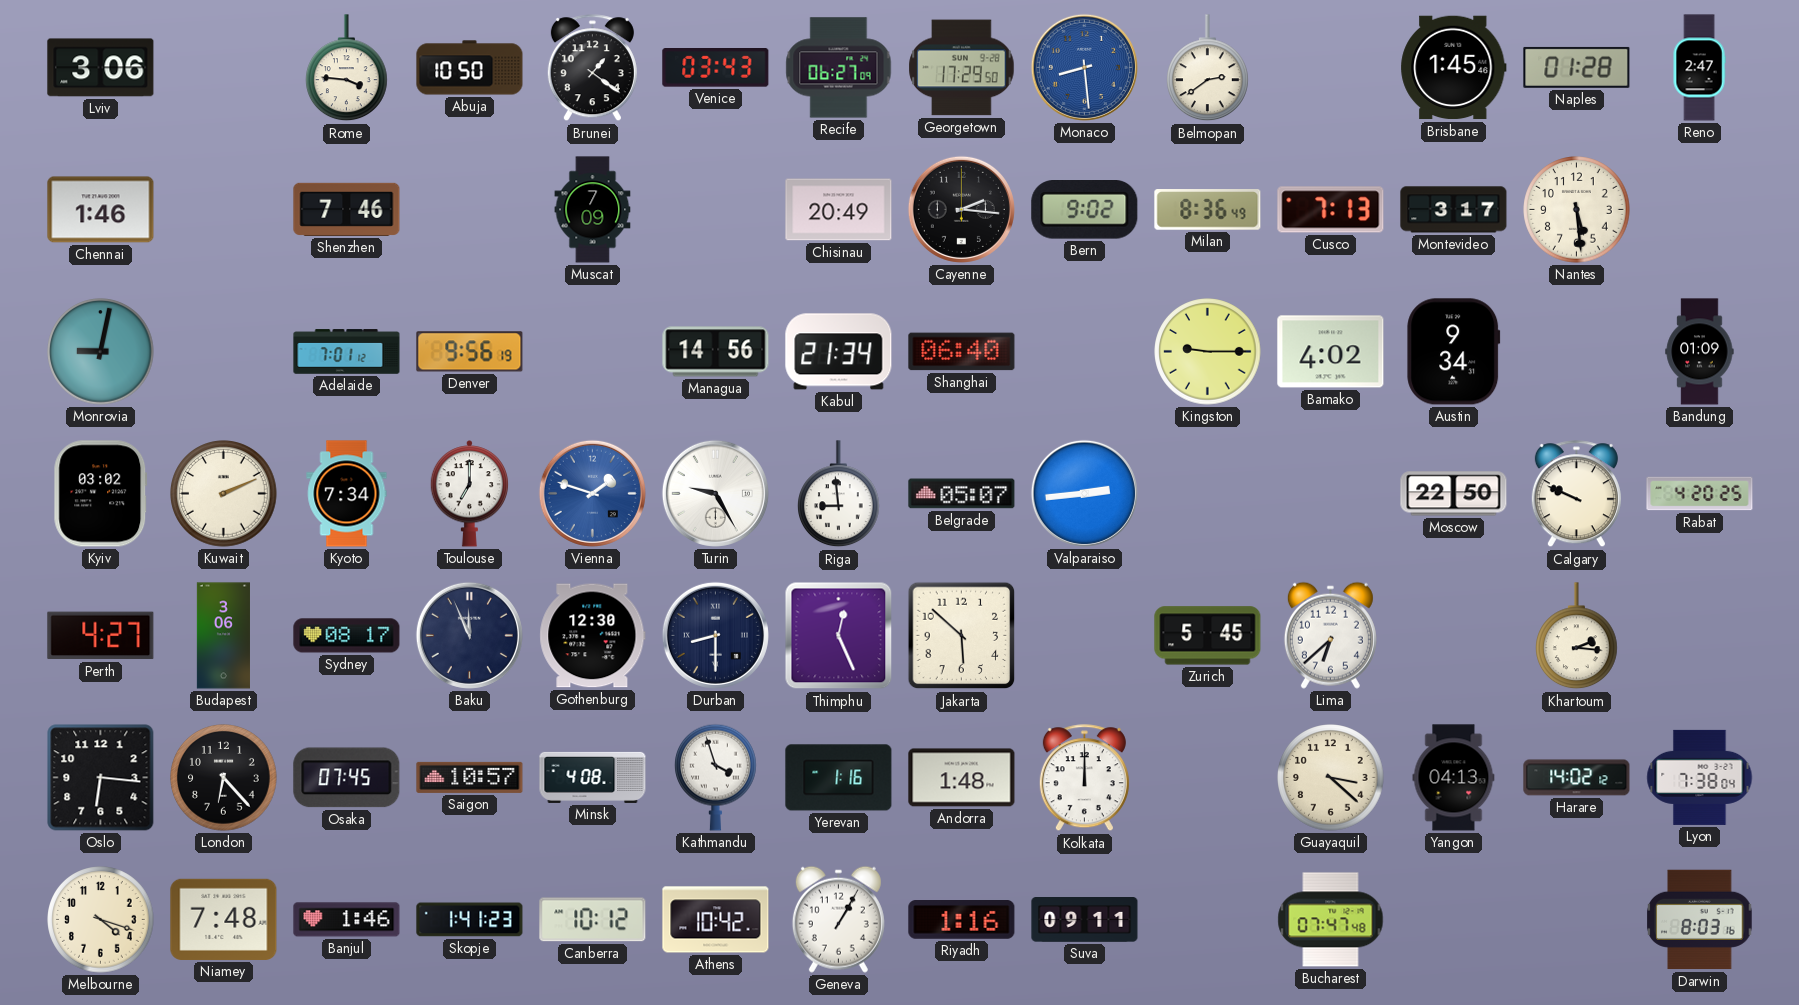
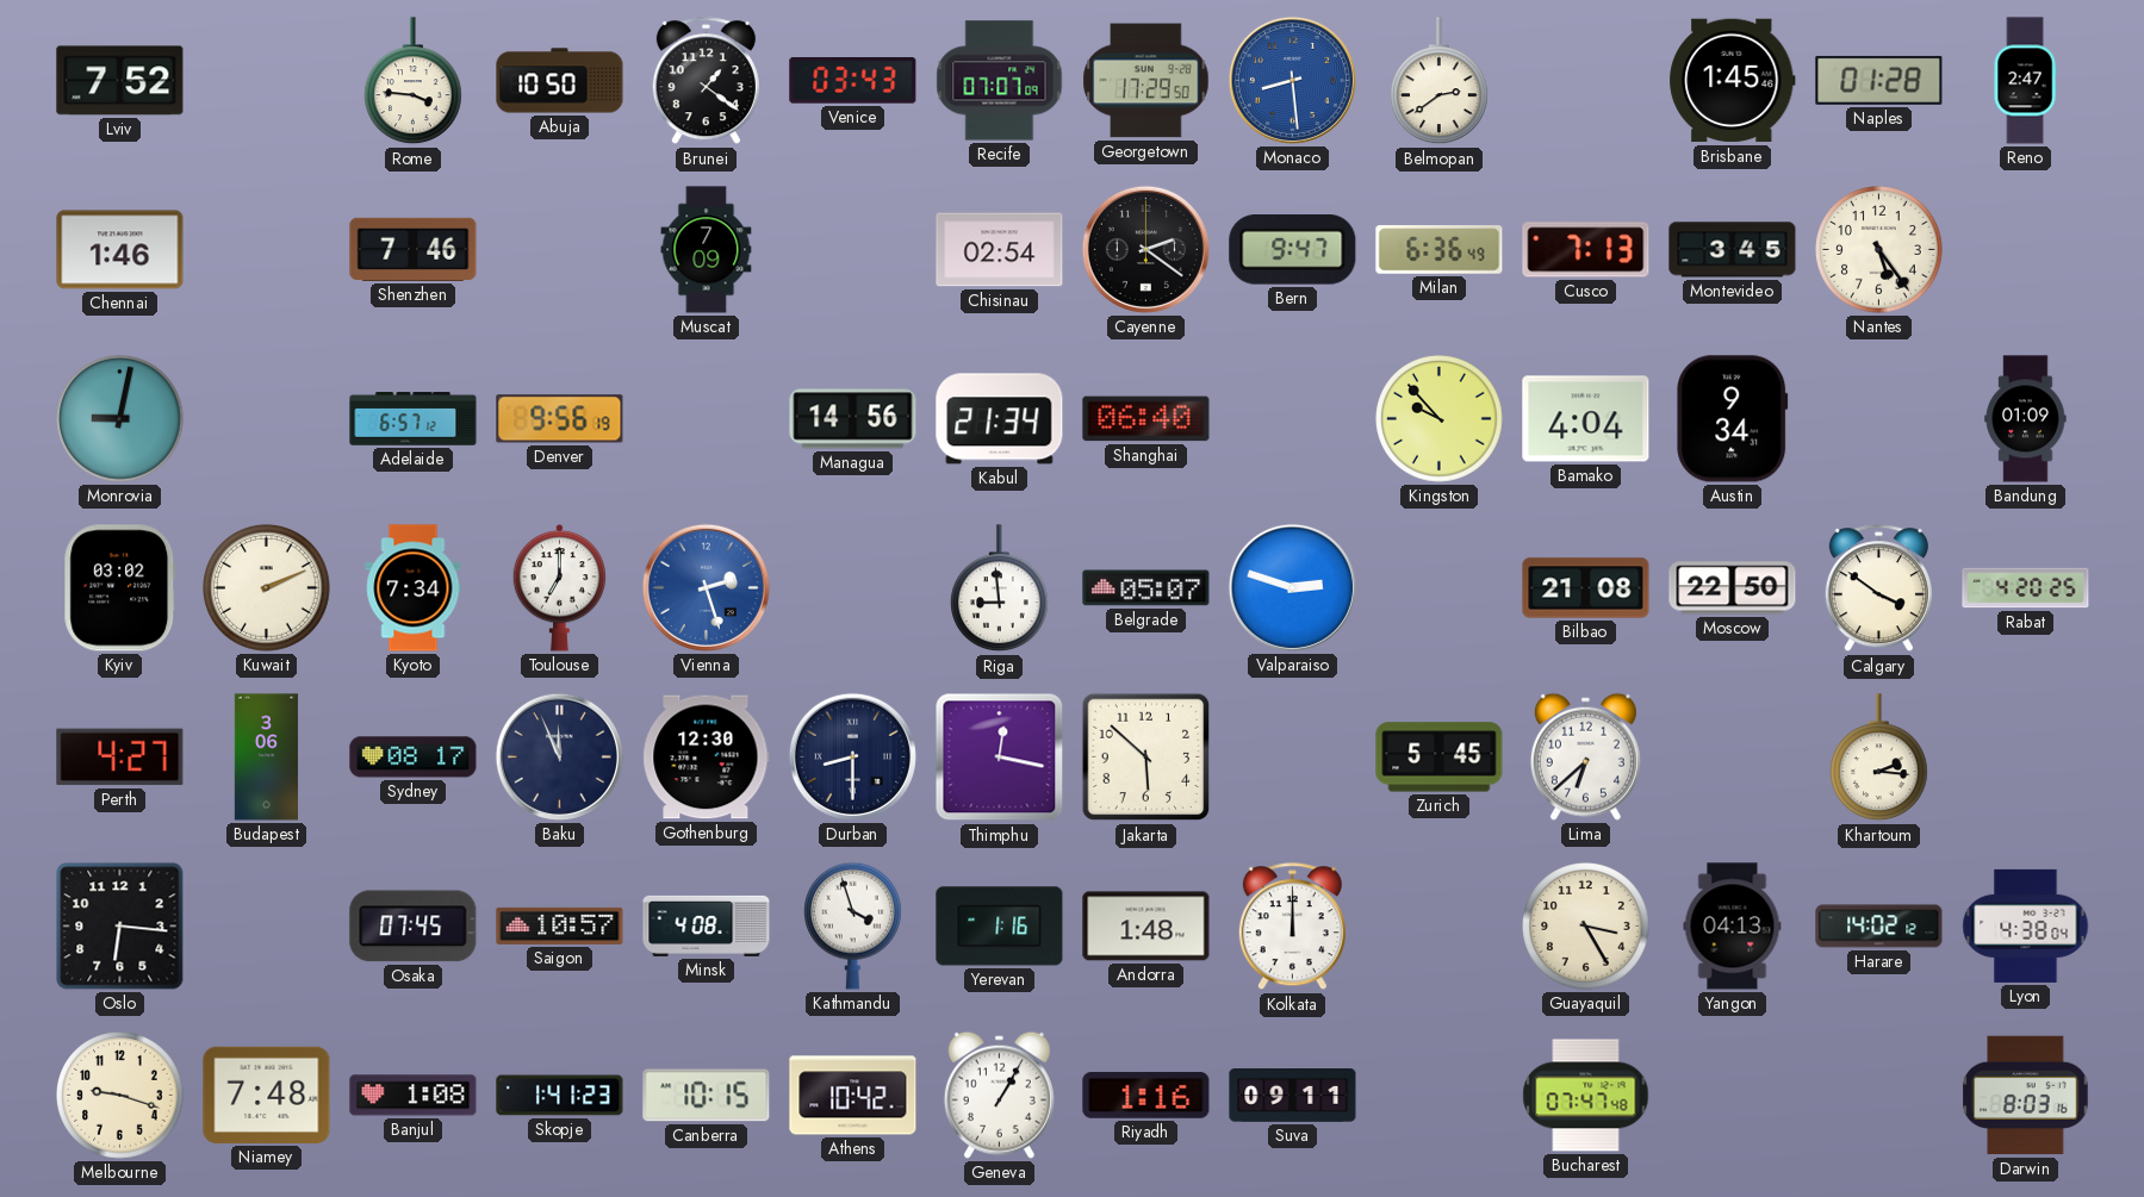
Lviv: 3:06 -> 7:52 (120, 81)
Recife: 06:27 -> 07:07 (1000, 81)
Chisinau: 20:49 -> 02:54 (1000, 250)
Cayenne: 2:16 -> 2:21 (1145, 249)
Bern: 9:02 -> 9:47 (1293, 250)
Milan: 8:36 -> 6:36 (1440, 250)
Montevideo: 3:17 -> 3:45 (1733, 250)
Nantes: 5:29 -> 5:24 (1879, 250)
Adelaide: 7:01 -> 6:57 (414, 419)
Kingston: 9:15 -> 9:53 (1440, 419)
Bamako: 4:02 -> 4:04 (1586, 419)
Vienna: 1:48 -> 2:27 (706, 587)
Turin: 9:25 -> none (715, 493)
Valparaiso: 2:44 -> 2:48 (1292, 587)
Bilbao: none -> 21:08 (1586, 588)
Calgary: 9:49 -> 3:51 (1878, 588)
Thimphu: 12:26 -> 12:17 (1000, 758)
London: 6:23 -> none (224, 778)
Guayaquil: 3:22 -> 3:25 (1586, 927)
Lyon: 7:38 -> 4:38 (2026, 925)
Melbourne: 4:18 -> 9:18 (120, 1096)
Banjul: 1:46 -> 1:08 (414, 1096)
Canberra: 10:12 -> 10:15 (707, 1096)
